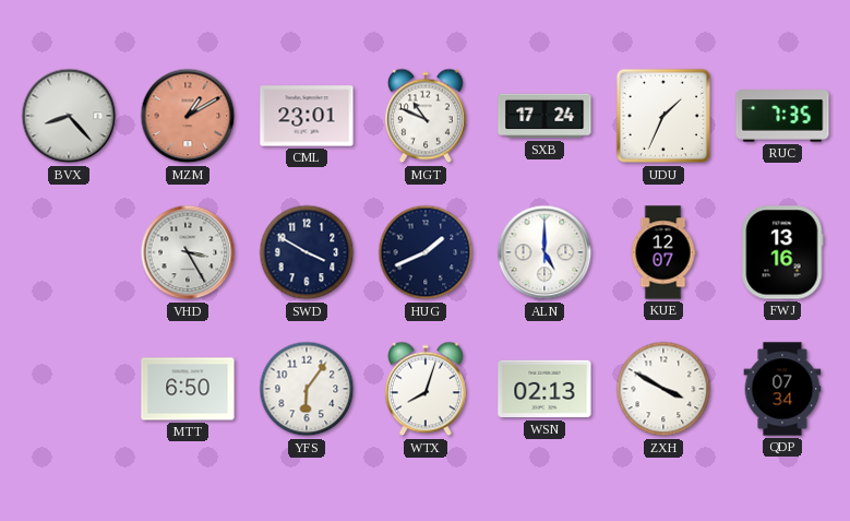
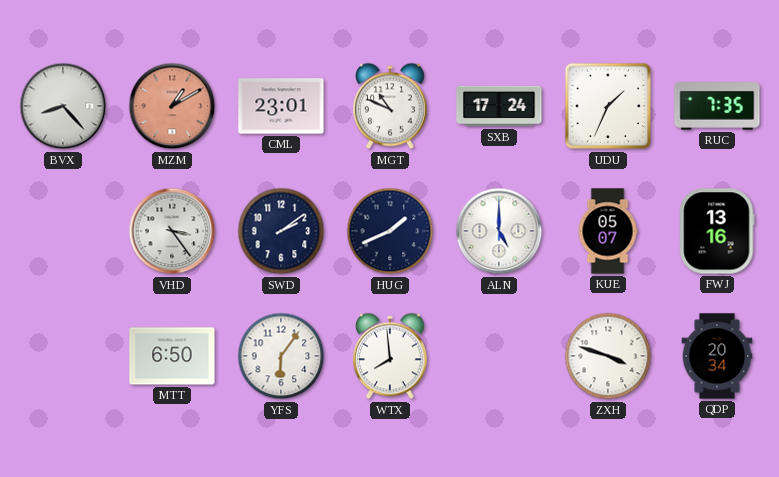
VHD: 3:25 -> 3:24 (172, 231)
SWD: 3:50 -> 2:09 (281, 231)
KUE: 12:07 -> 05:07 (608, 231)
WTX: 8:03 -> 7:59 (391, 356)
WSN: 02:13 -> none (544, 389)
ZXH: 3:50 -> 3:48 (608, 356)
QDP: 07:34 -> 20:34 (717, 356)
